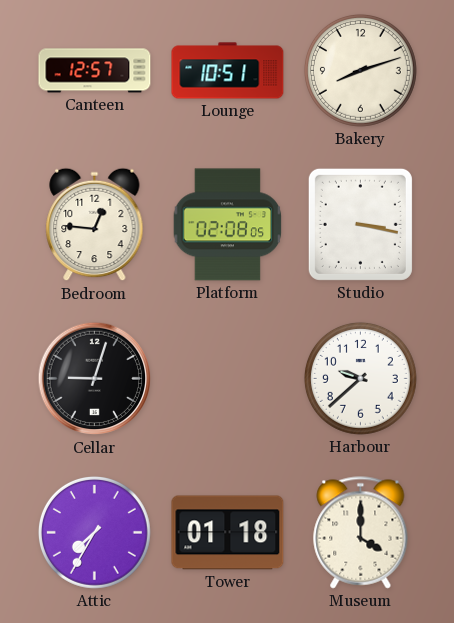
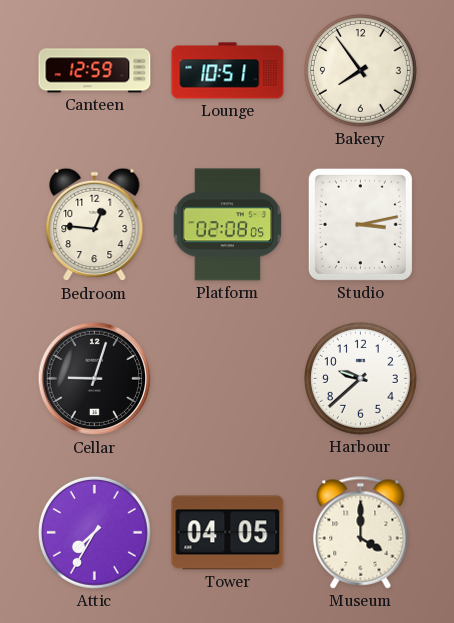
Canteen: 12:57 -> 12:59 (95, 71)
Bakery: 8:12 -> 7:54 (360, 70)
Studio: 3:17 -> 3:13 (360, 224)
Tower: 01:18 -> 04:05 (228, 533)
